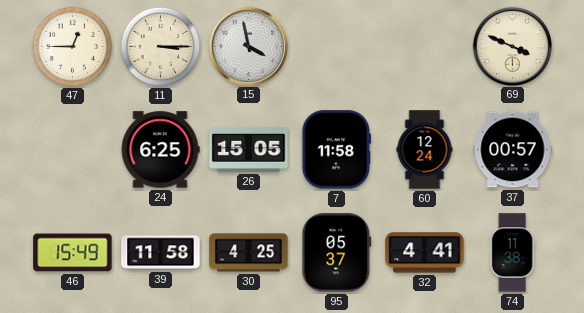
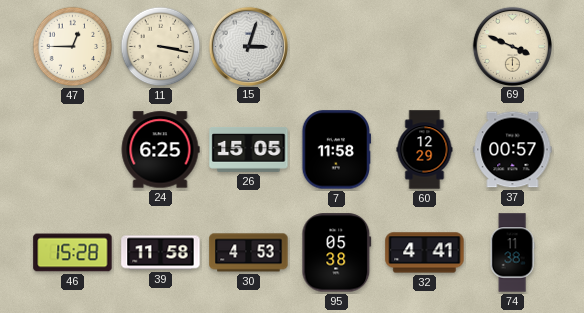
11: 3:15 -> 3:17 (161, 47)
15: 3:58 -> 3:03 (248, 46)
60: 12:24 -> 12:29 (425, 150)
46: 15:49 -> 15:28 (73, 253)
30: 4:25 -> 4:53 (249, 253)
95: 05:37 -> 05:38 (337, 253)
